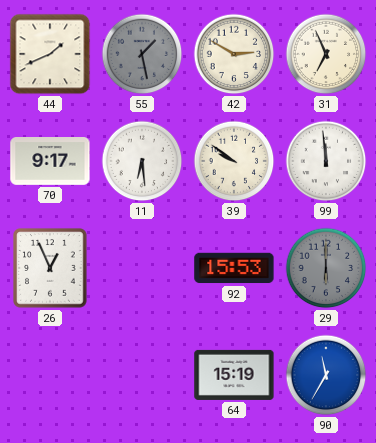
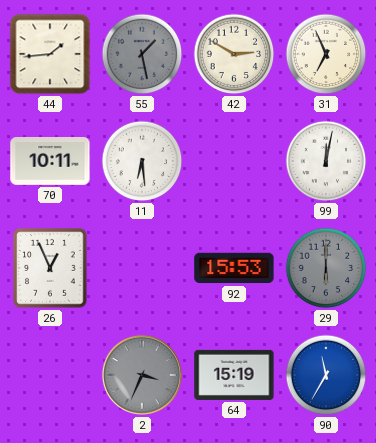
44: 1:41 -> 1:44 (50, 54)
70: 9:17 -> 10:11 (50, 162)
39: 9:51 -> none (234, 161)
99: 11:59 -> 12:02 (326, 161)
2: none -> 3:34 (142, 375)
